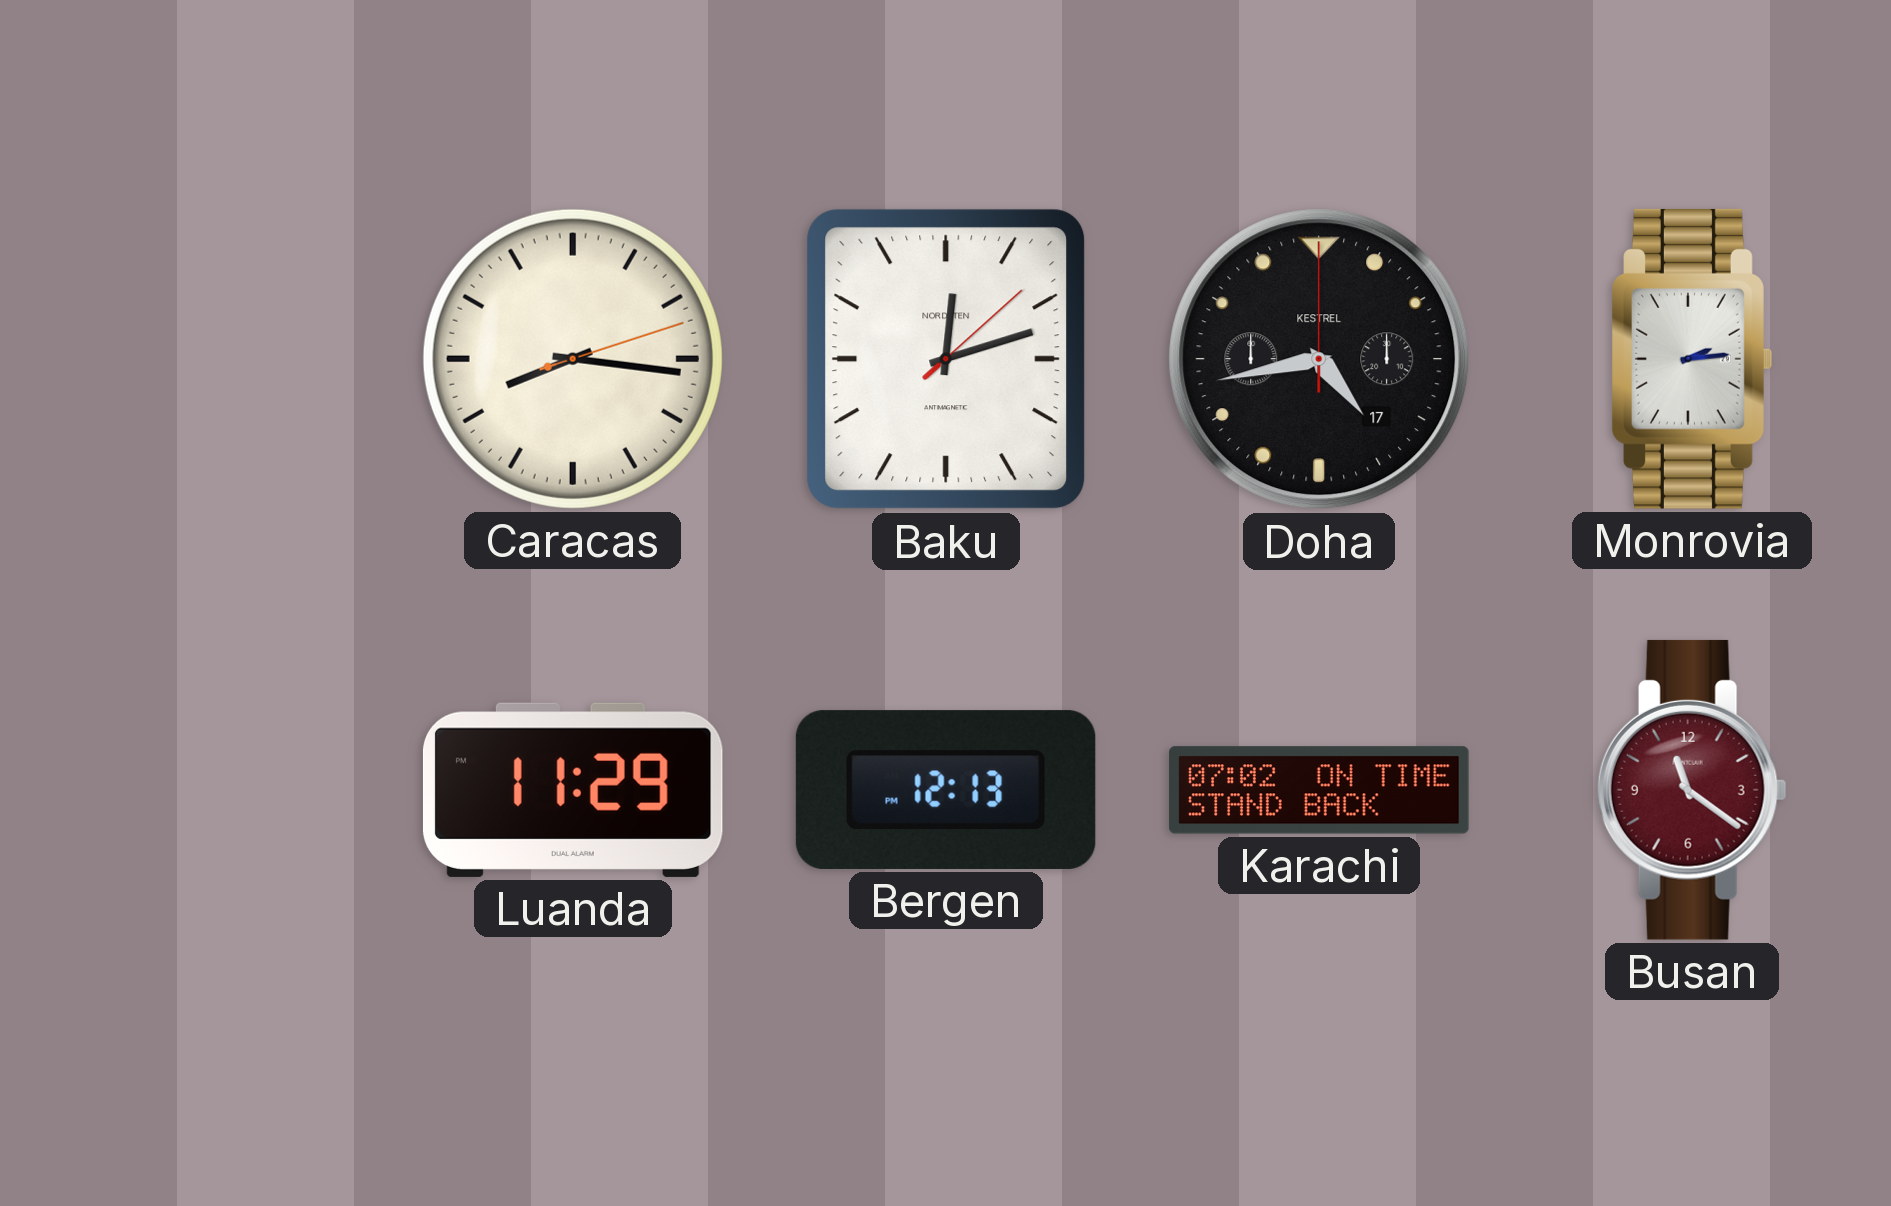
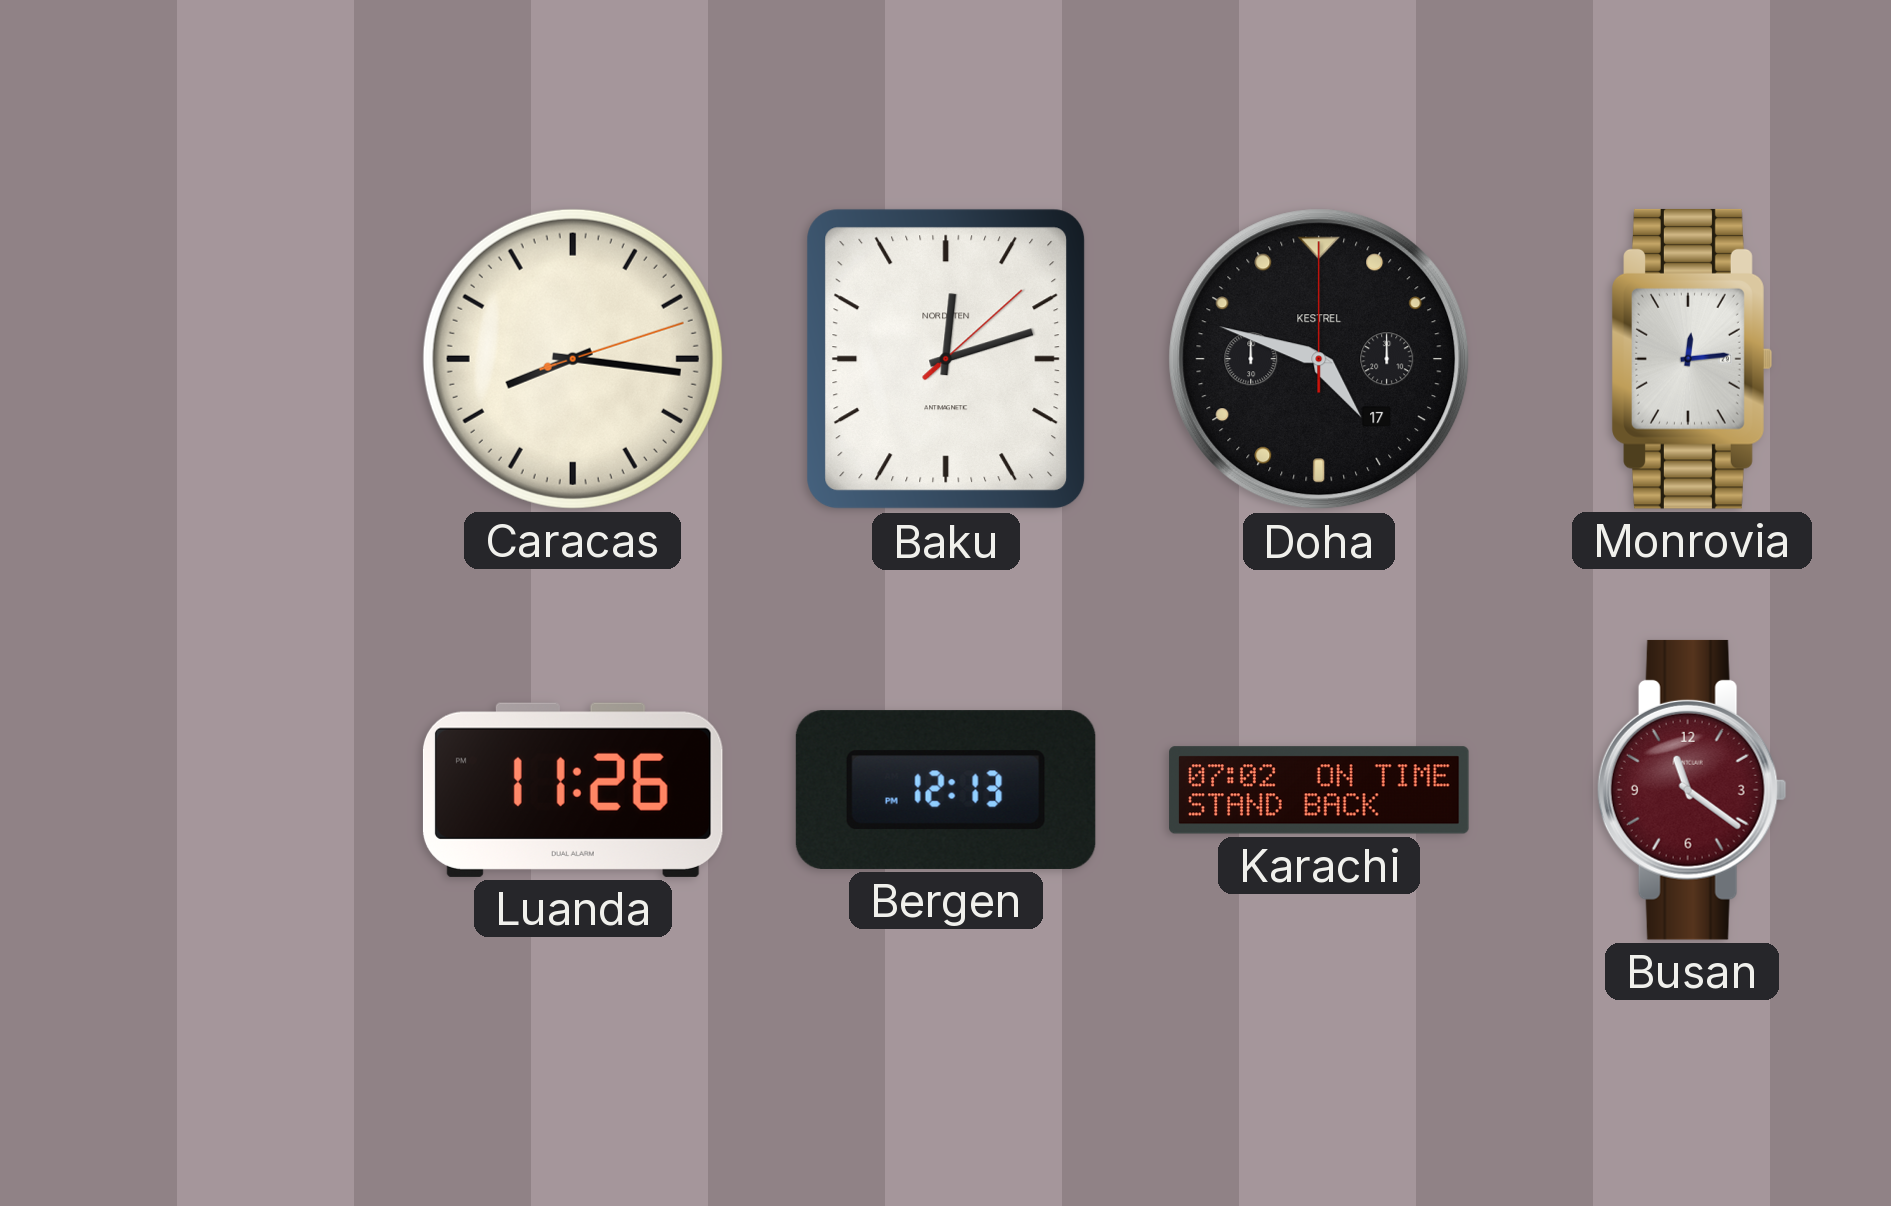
Doha: 4:43 -> 4:48 (1319, 359)
Monrovia: 2:14 -> 12:14 (1692, 359)
Luanda: 11:29 -> 11:26 (573, 790)
